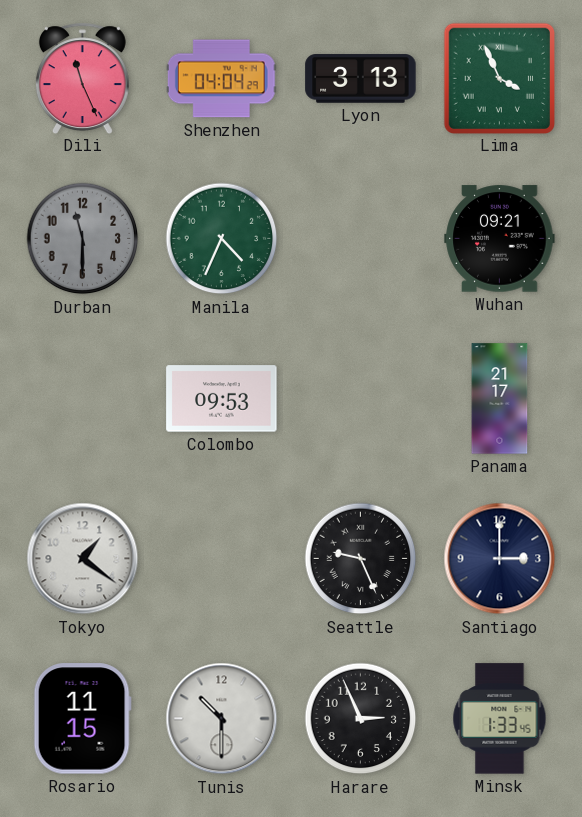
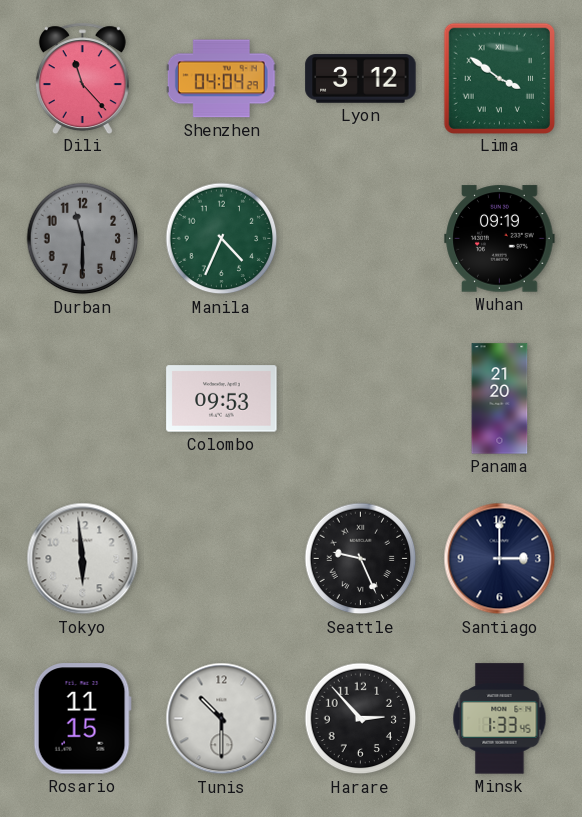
Dili: 11:26 -> 11:23 (82, 78)
Lyon: 3:13 -> 3:12 (361, 79)
Lima: 3:56 -> 3:51 (499, 78)
Wuhan: 09:21 -> 09:19 (500, 239)
Panama: 21:17 -> 21:20 (500, 399)
Tokyo: 1:21 -> 5:59 (83, 559)
Harare: 2:56 -> 2:53 (361, 719)
